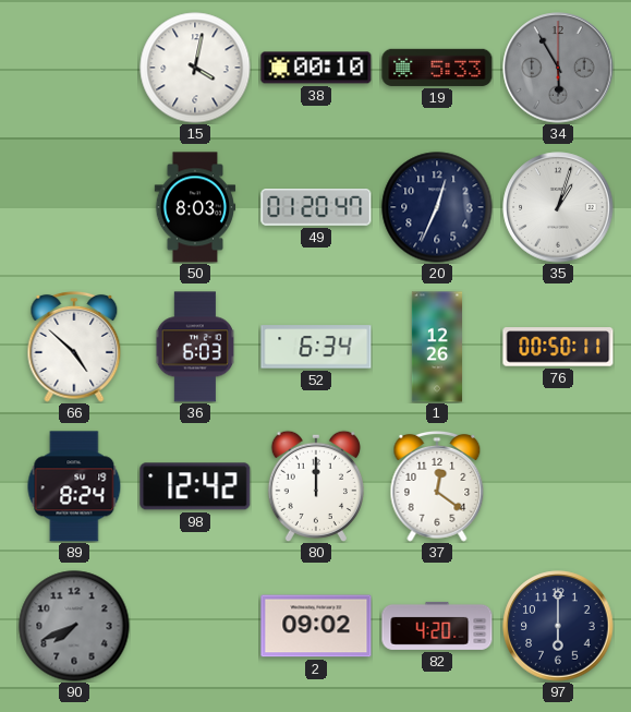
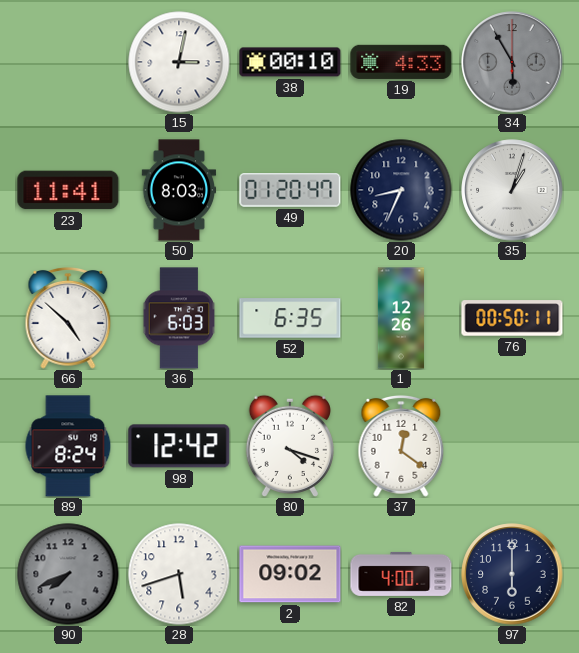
15: 4:02 -> 3:02 (179, 62)
19: 5:33 -> 4:33 (401, 62)
23: none -> 11:41 (68, 190)
20: 12:34 -> 8:34 (401, 190)
52: 6:34 -> 6:35 (290, 318)
80: 12:00 -> 4:18 (290, 445)
28: none -> 5:42 (179, 574)
82: 4:20 -> 4:00 (401, 574)
